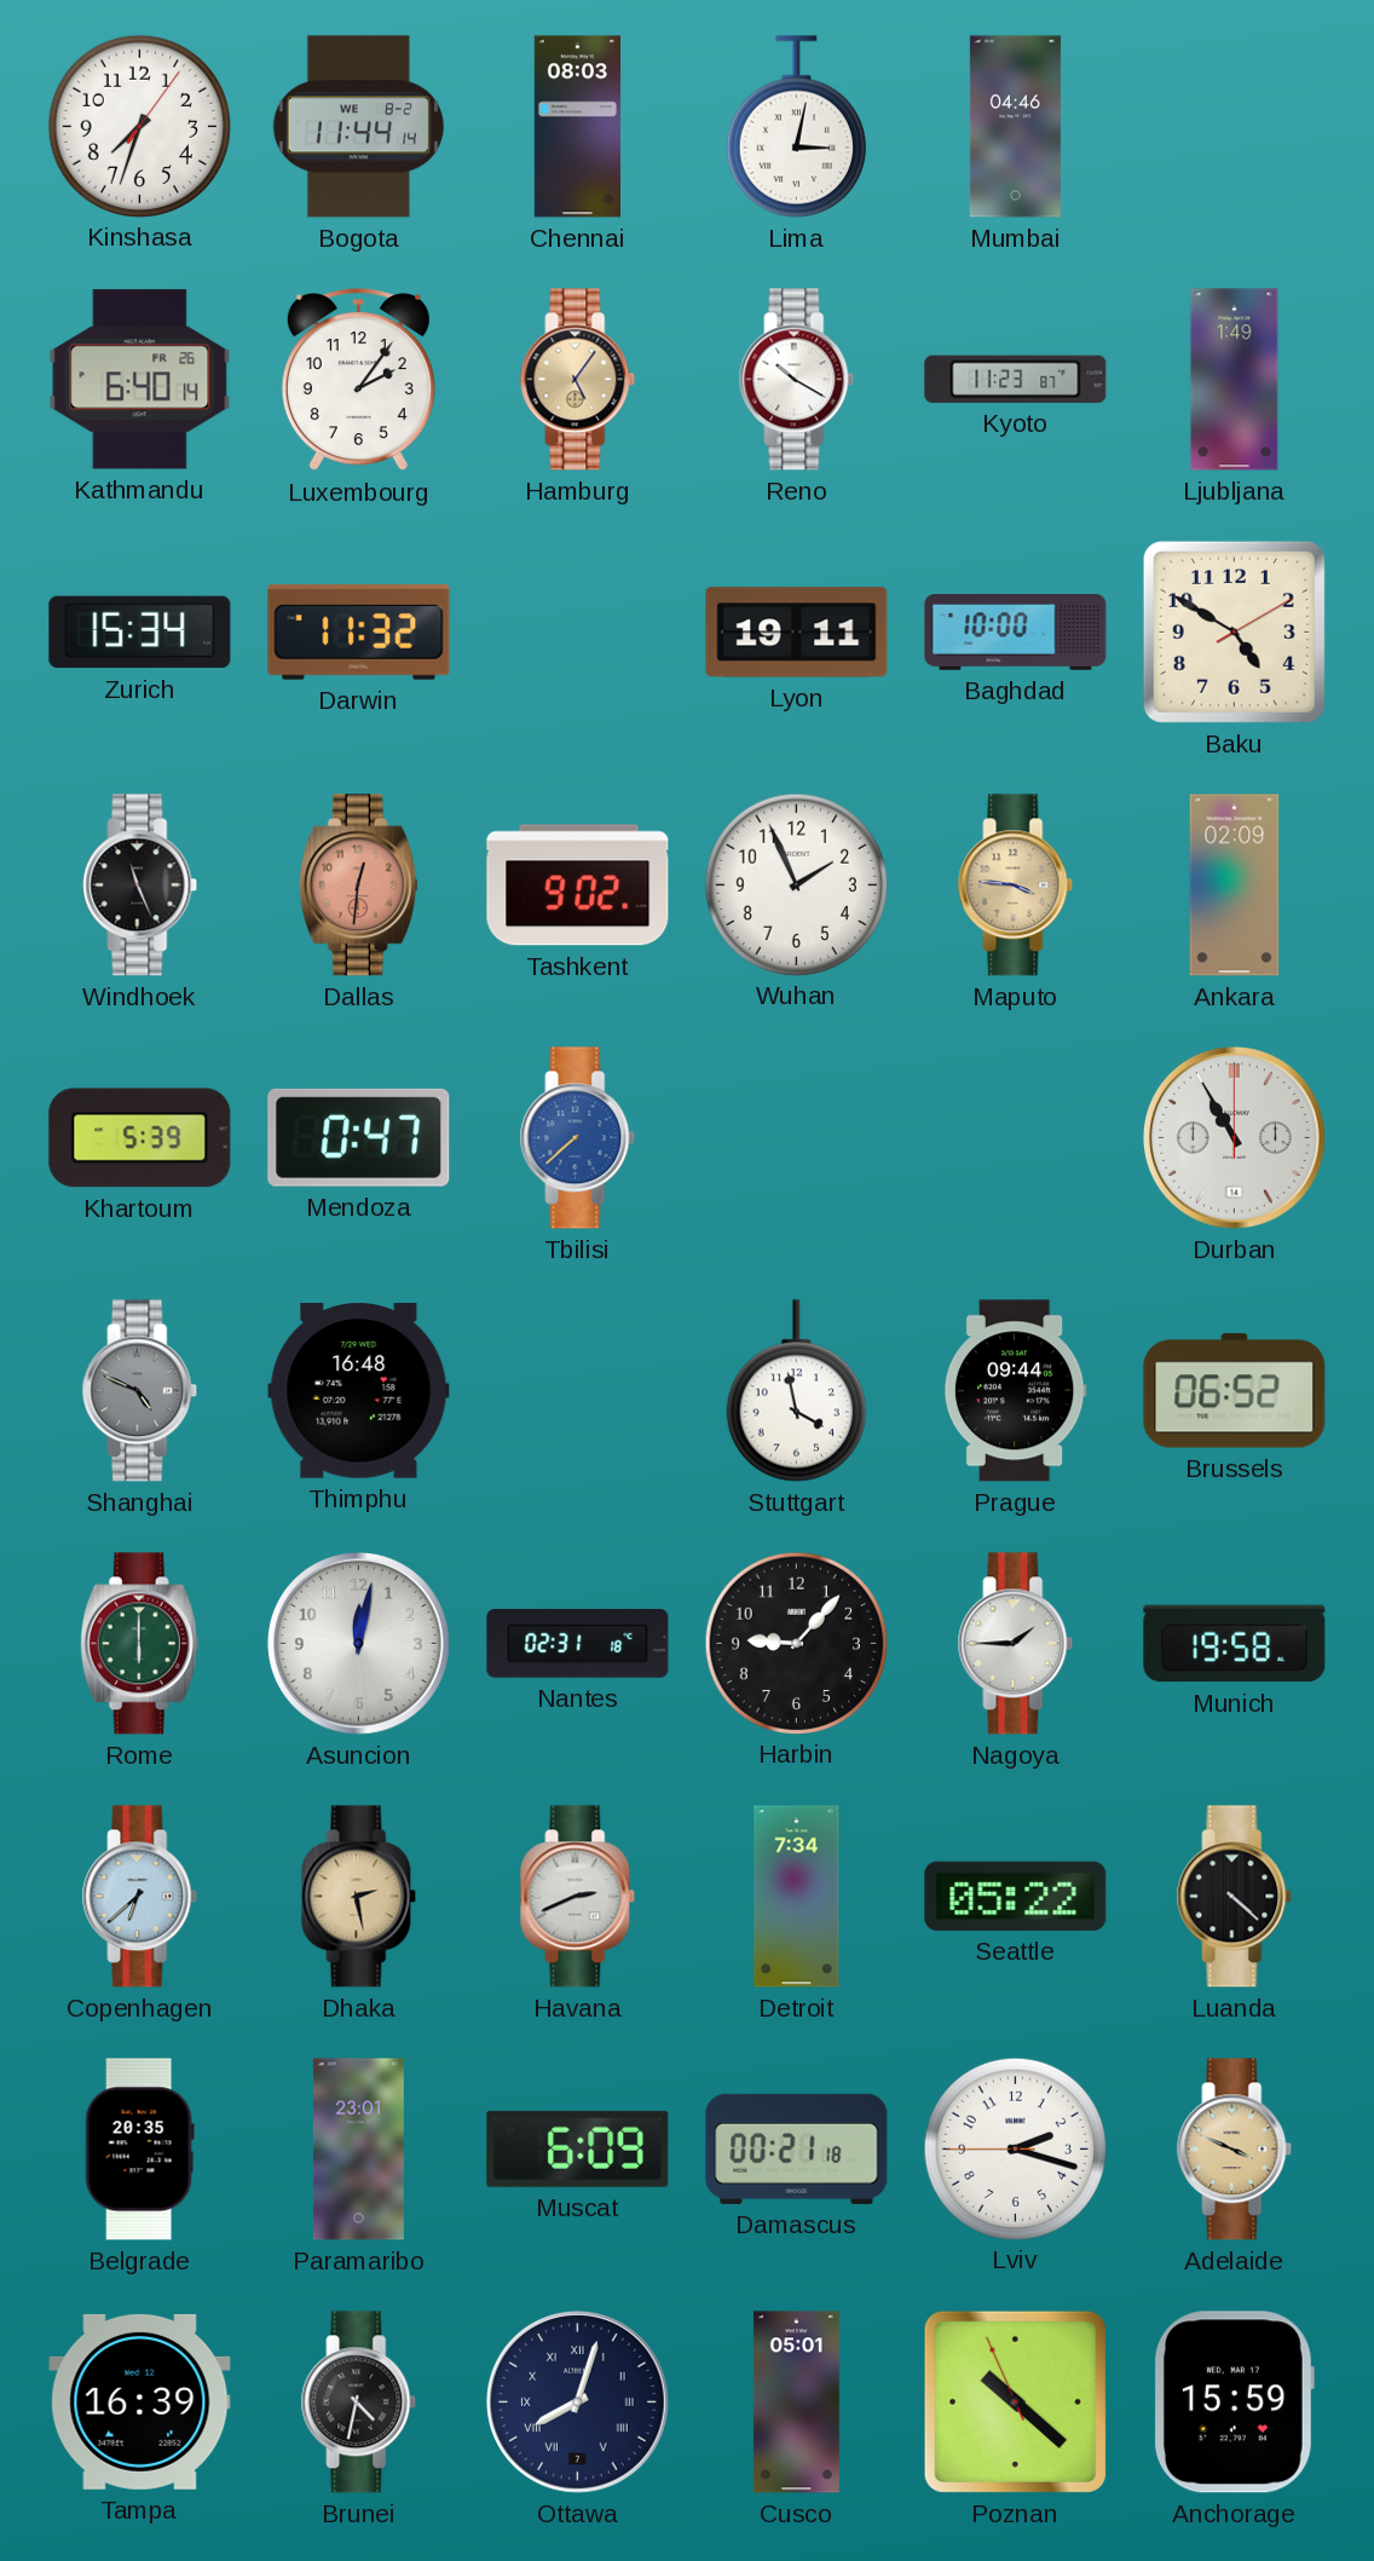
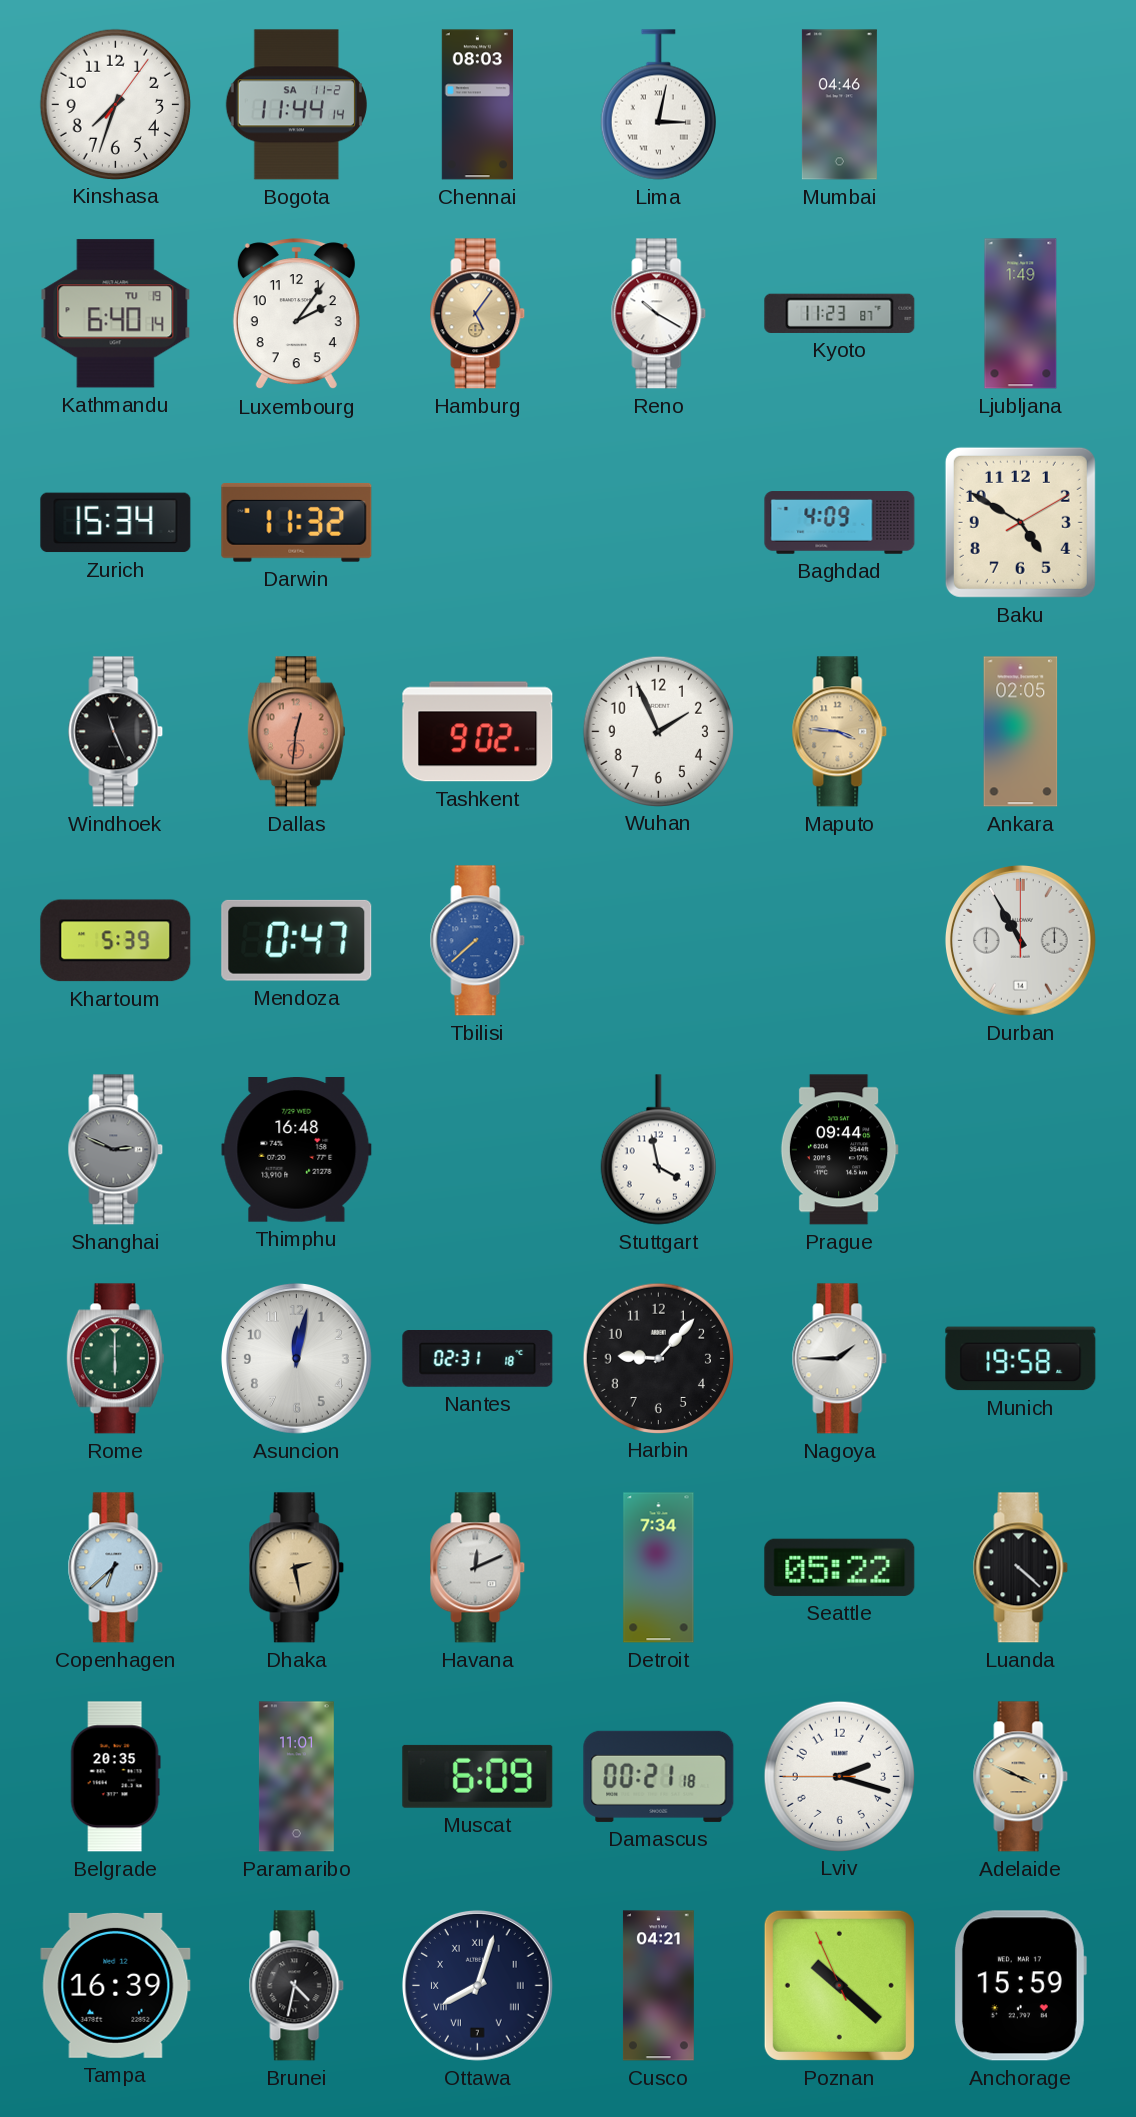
Bogota date: WE 8-2 -> SA 11-2 (296, 105)
Kathmandu date: FR 26 -> TU 19 (116, 314)
Lyon: 19:11 -> none (797, 633)
Baghdad: 10:00 -> 4:09 (840, 523)
Ankara: 02:09 -> 02:05 (1021, 732)
Shanghai: 4:49 -> 2:49 (116, 1150)
Brussels: 06:52 -> none (1235, 1391)
Havana: 2:41 -> 12:11 (478, 1568)
Paramaribo: 23:01 -> 11:01 (296, 1777)
Cusco: 05:01 -> 04:21 (658, 1986)
